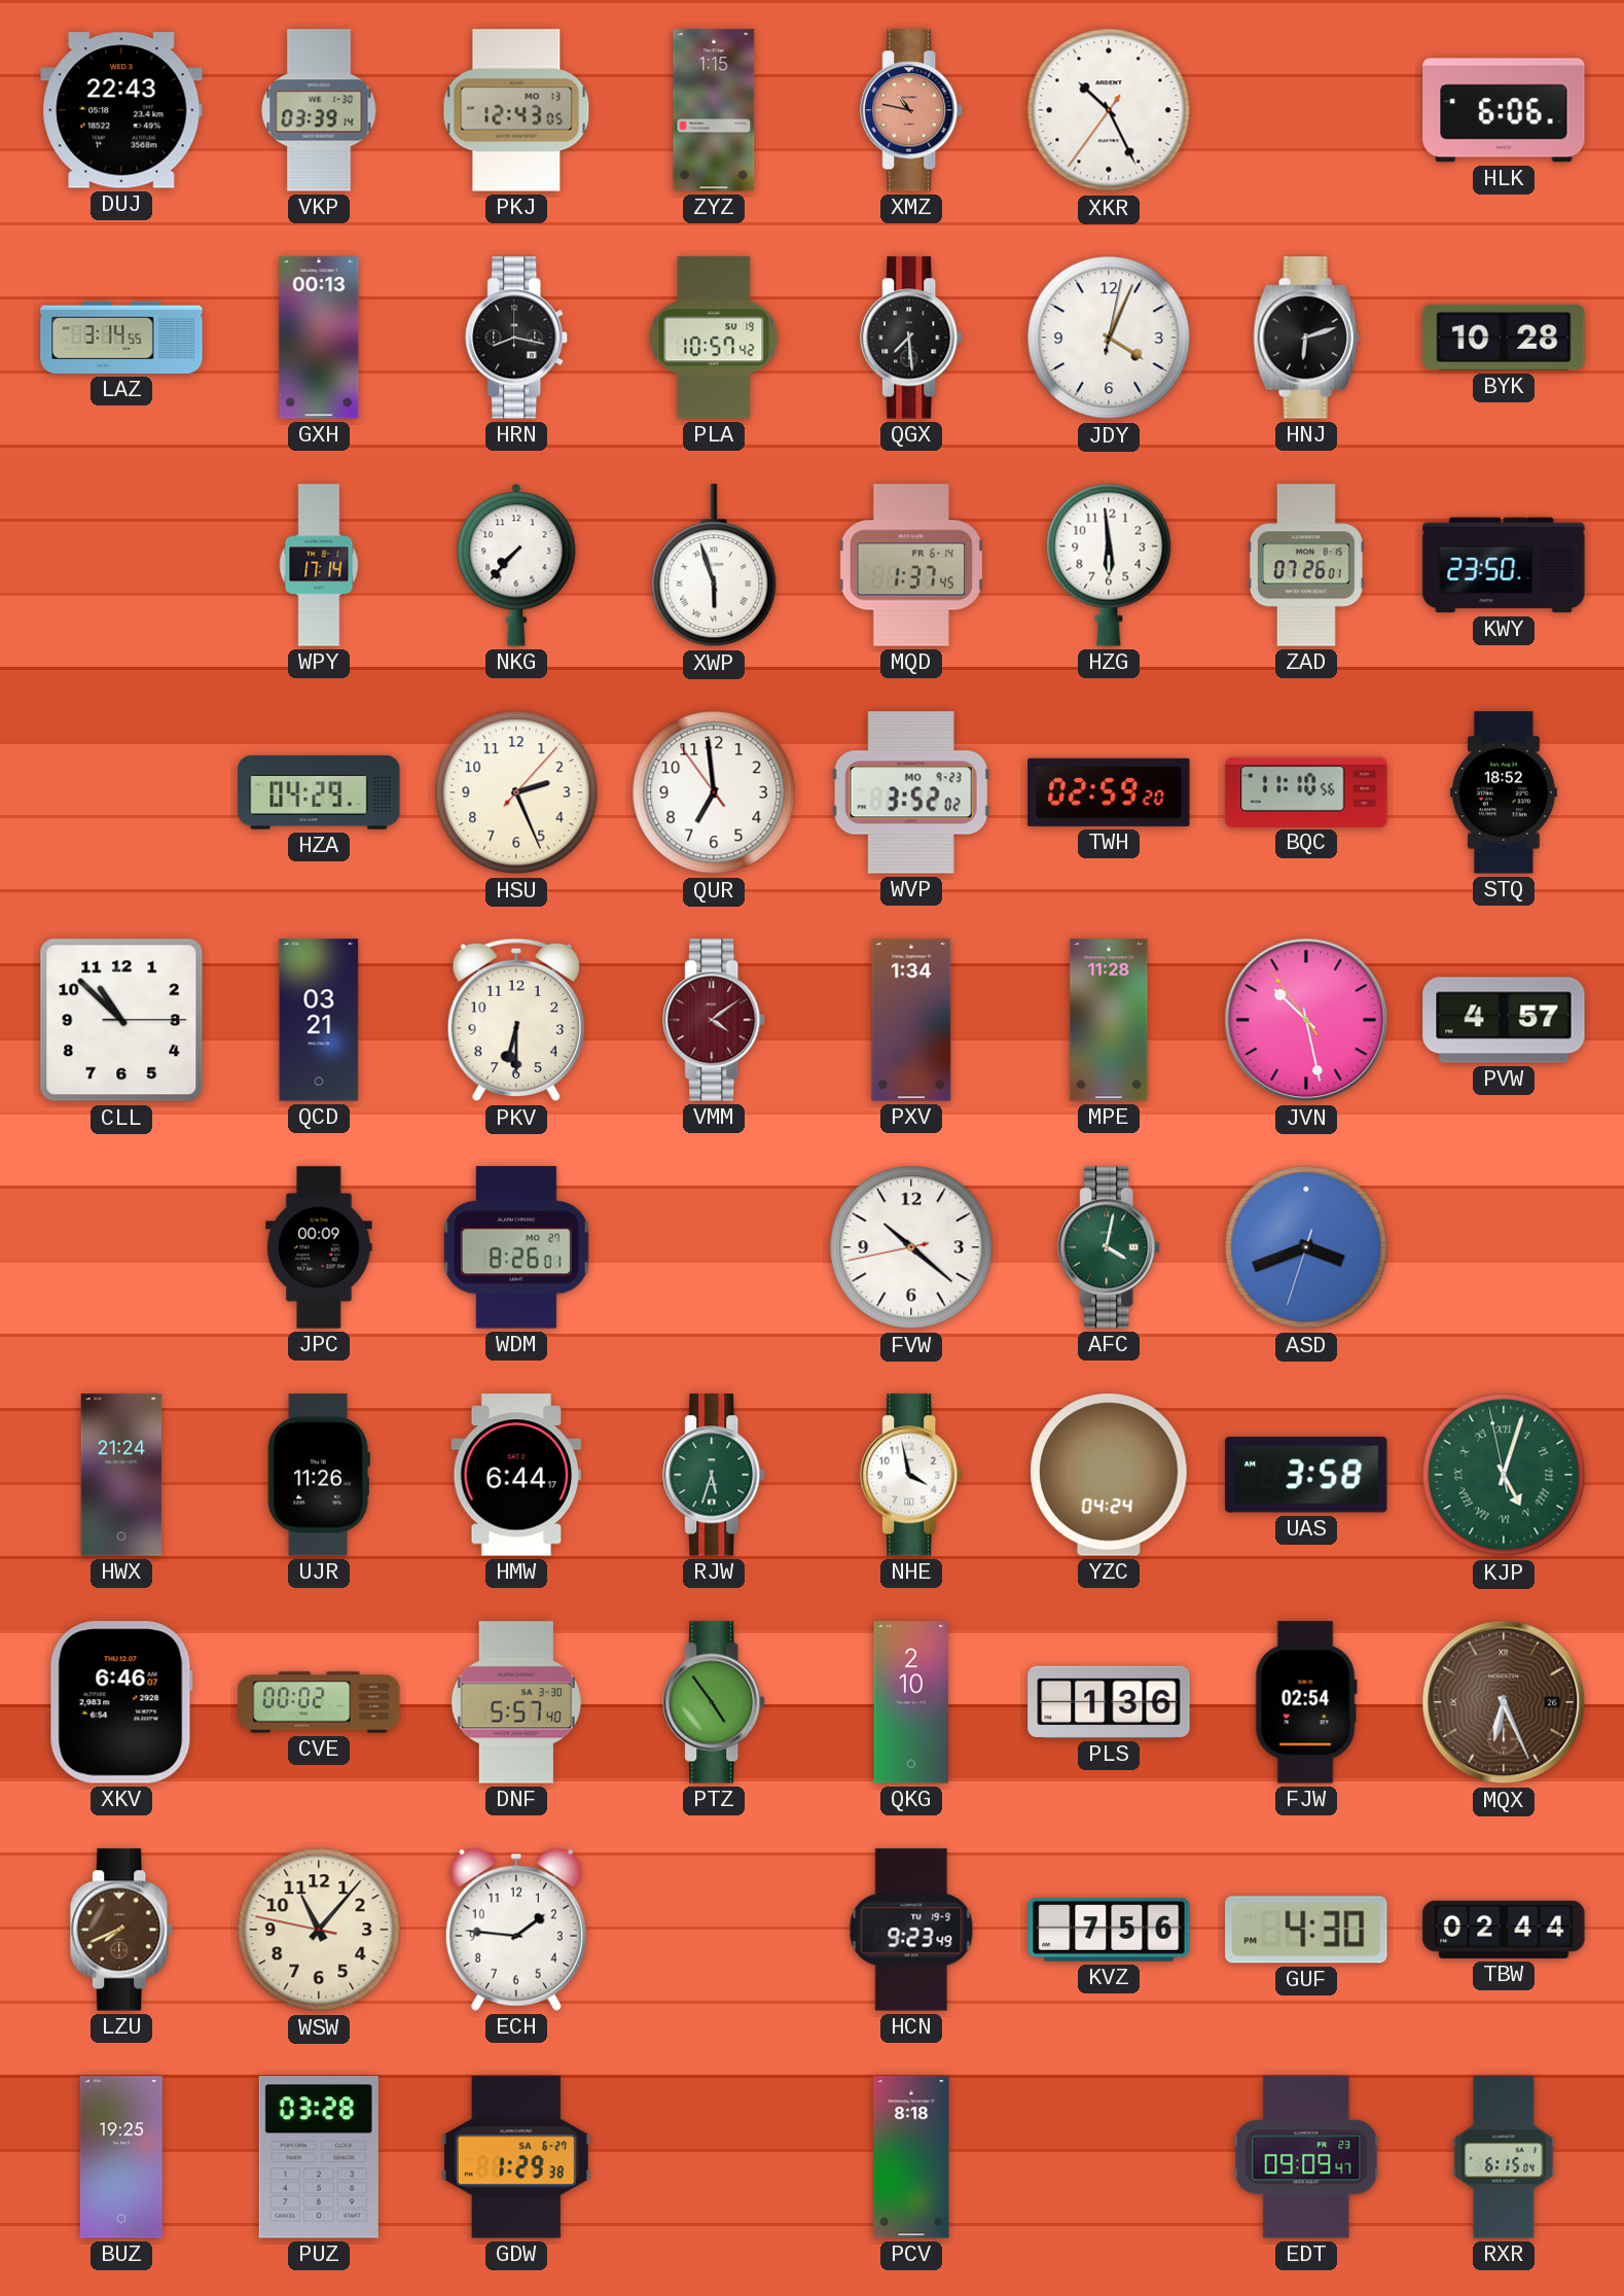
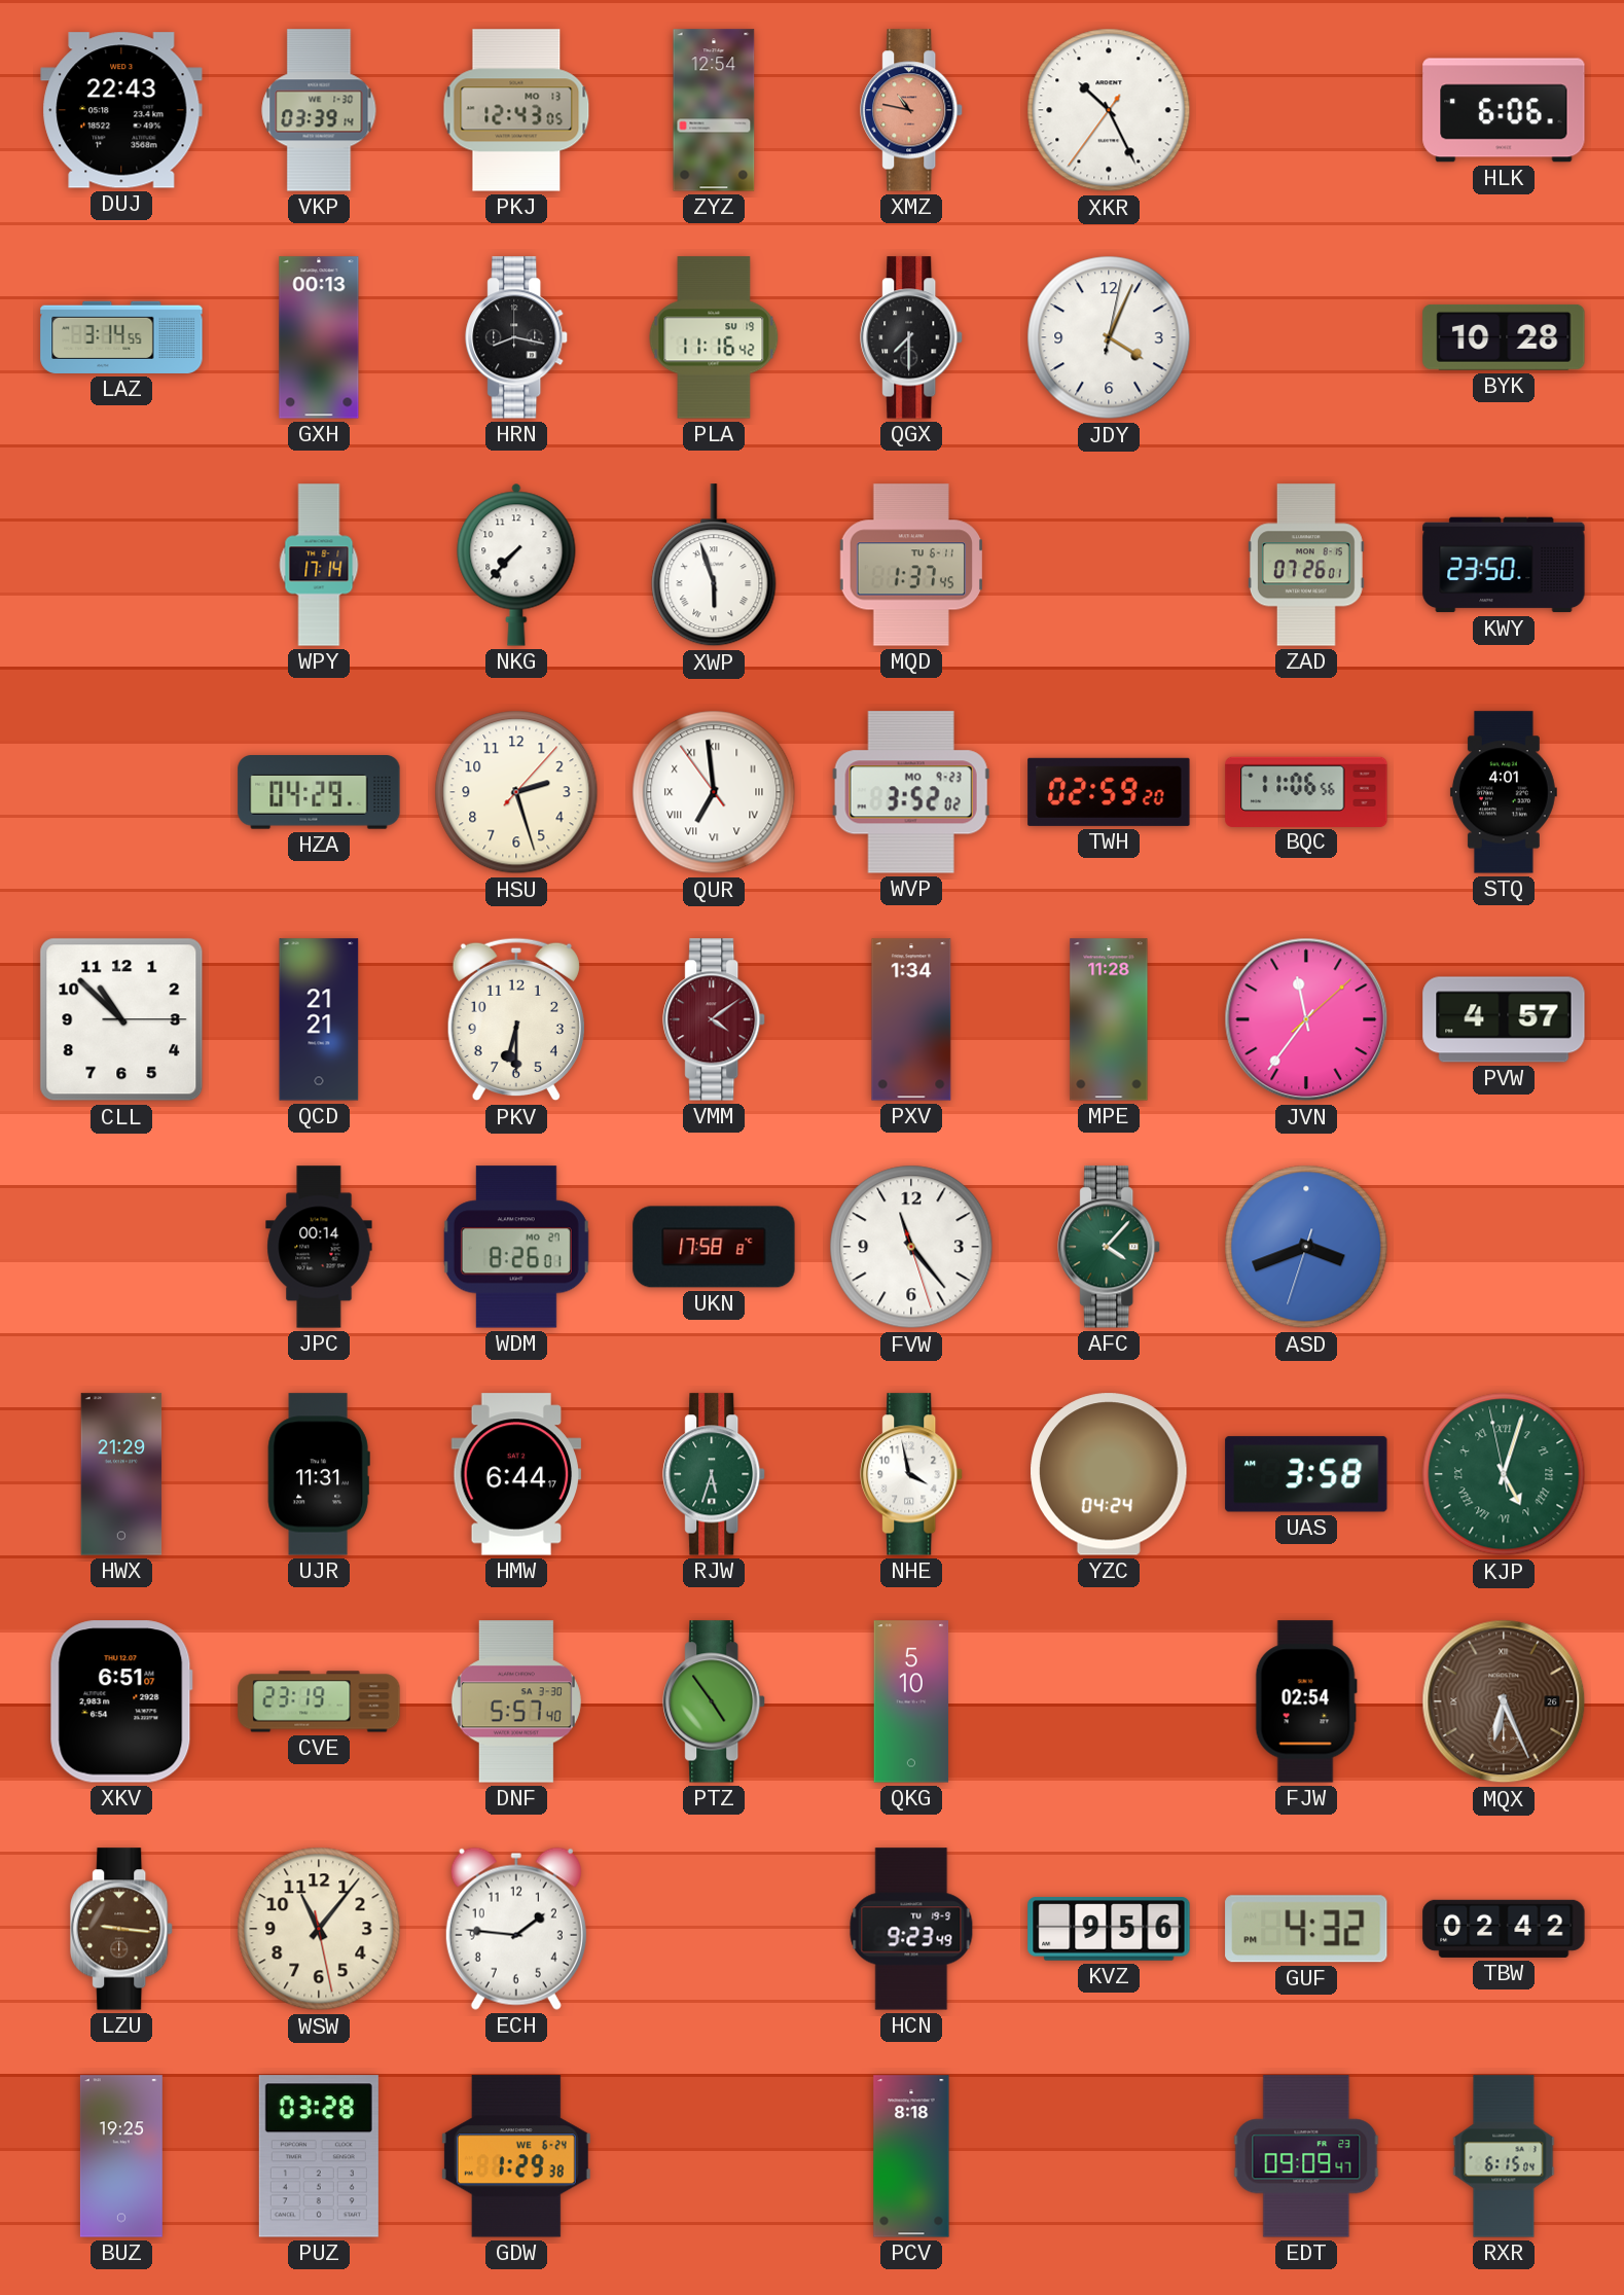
ZYZ: 1:15 -> 12:54 (714, 110)
PLA: 10:57 -> 11:16 (714, 337)
QGX: 7:29 -> 7:30 (912, 337)
HNJ: 6:12 -> none (1306, 338)
MQD date: FR 6-14 -> TU 6-11 (910, 565)
HZG: 5:59 -> none (1109, 565)
HSU: 2:26 -> 2:27 (516, 792)
QUR numerals: Arabic -> Roman (714, 792)
BQC: 11:10 -> 11:06 (1306, 791)
STQ: 18:52 -> 4:01 (1504, 792)
QCD: 03:21 -> 21:21 (319, 1019)
JVN: 10:27 -> 11:36 (1306, 1019)
JPC: 00:09 -> 00:14 (319, 1247)
UKN: none -> 17:58 (714, 1247)
FVW: 10:21 -> 11:23 (911, 1247)
AFC: 4:02 -> 4:07 (1110, 1247)
HWX: 21:24 -> 21:29 (121, 1474)
UJR: 11:26 -> 11:31 (319, 1474)
XKV: 6:46 -> 6:51 (121, 1701)
CVE: 00:02 -> 23:19 (319, 1701)
QKG: 2:10 -> 5:10 (911, 1701)
PLS: 1:36 -> none (1109, 1702)
LZU: 7:41 -> 9:16 (122, 1929)
WSW: 11:06:47 -> 11:06:28 (319, 1929)
KVZ: 7:56 -> 9:56 (1109, 1929)
GUF: 4:30 -> 4:32 (1306, 1929)
TBW: 02:44 -> 02:42 (1504, 1929)
GDW date: SA 6-27 -> WE 6-24 (516, 2156)
